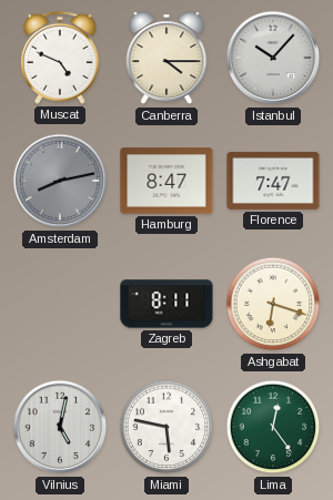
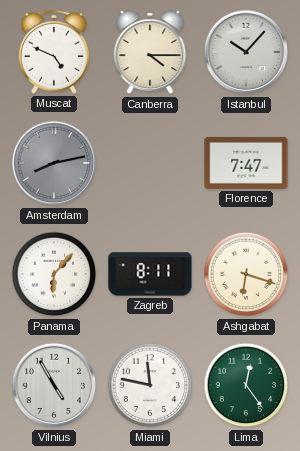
Hamburg: 8:47 -> none (167, 181)
Panama: none -> 6:07 (54, 274)
Vilnius: 5:02 -> 4:55 (54, 385)
Miami: 5:47 -> 11:47 (150, 385)
